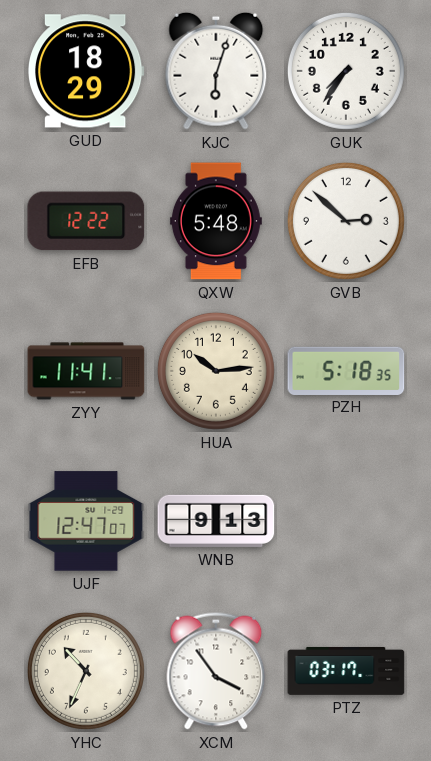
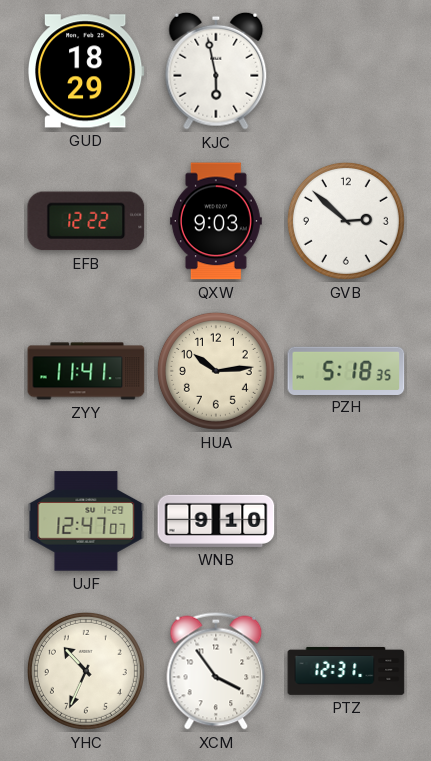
KJC: 6:03 -> 5:58 (216, 71)
GUK: 7:36 -> none (346, 71)
QXW: 5:48 -> 9:03 (216, 221)
WNB: 9:13 -> 9:10 (216, 521)
PTZ: 03:17 -> 12:31 (346, 671)
